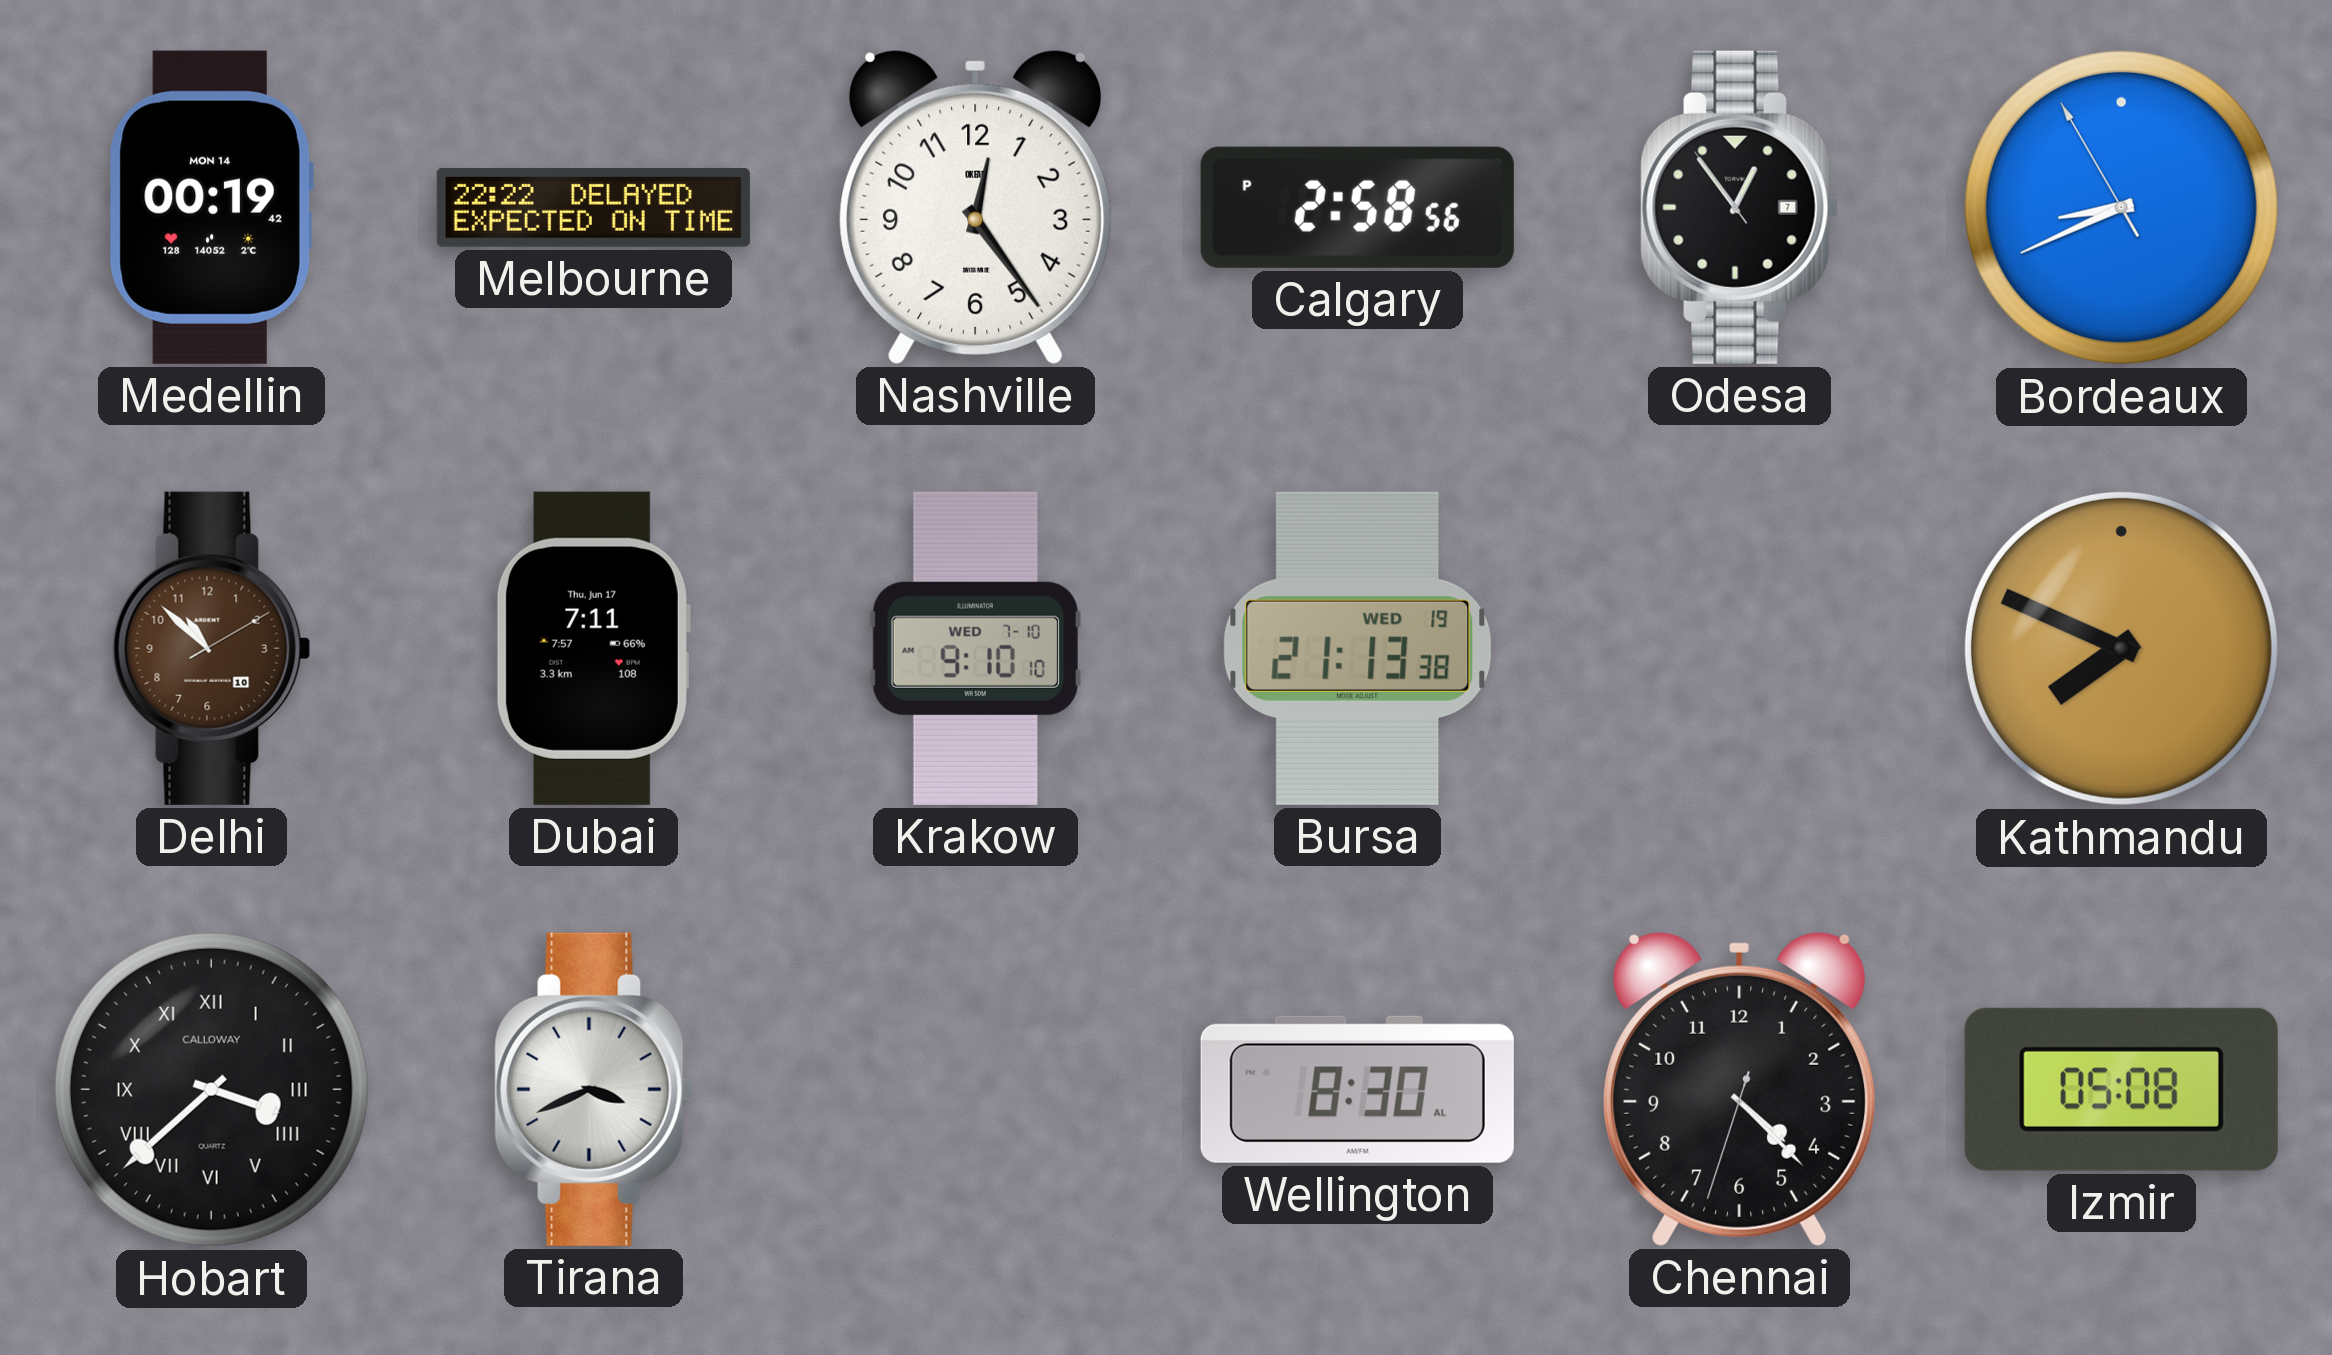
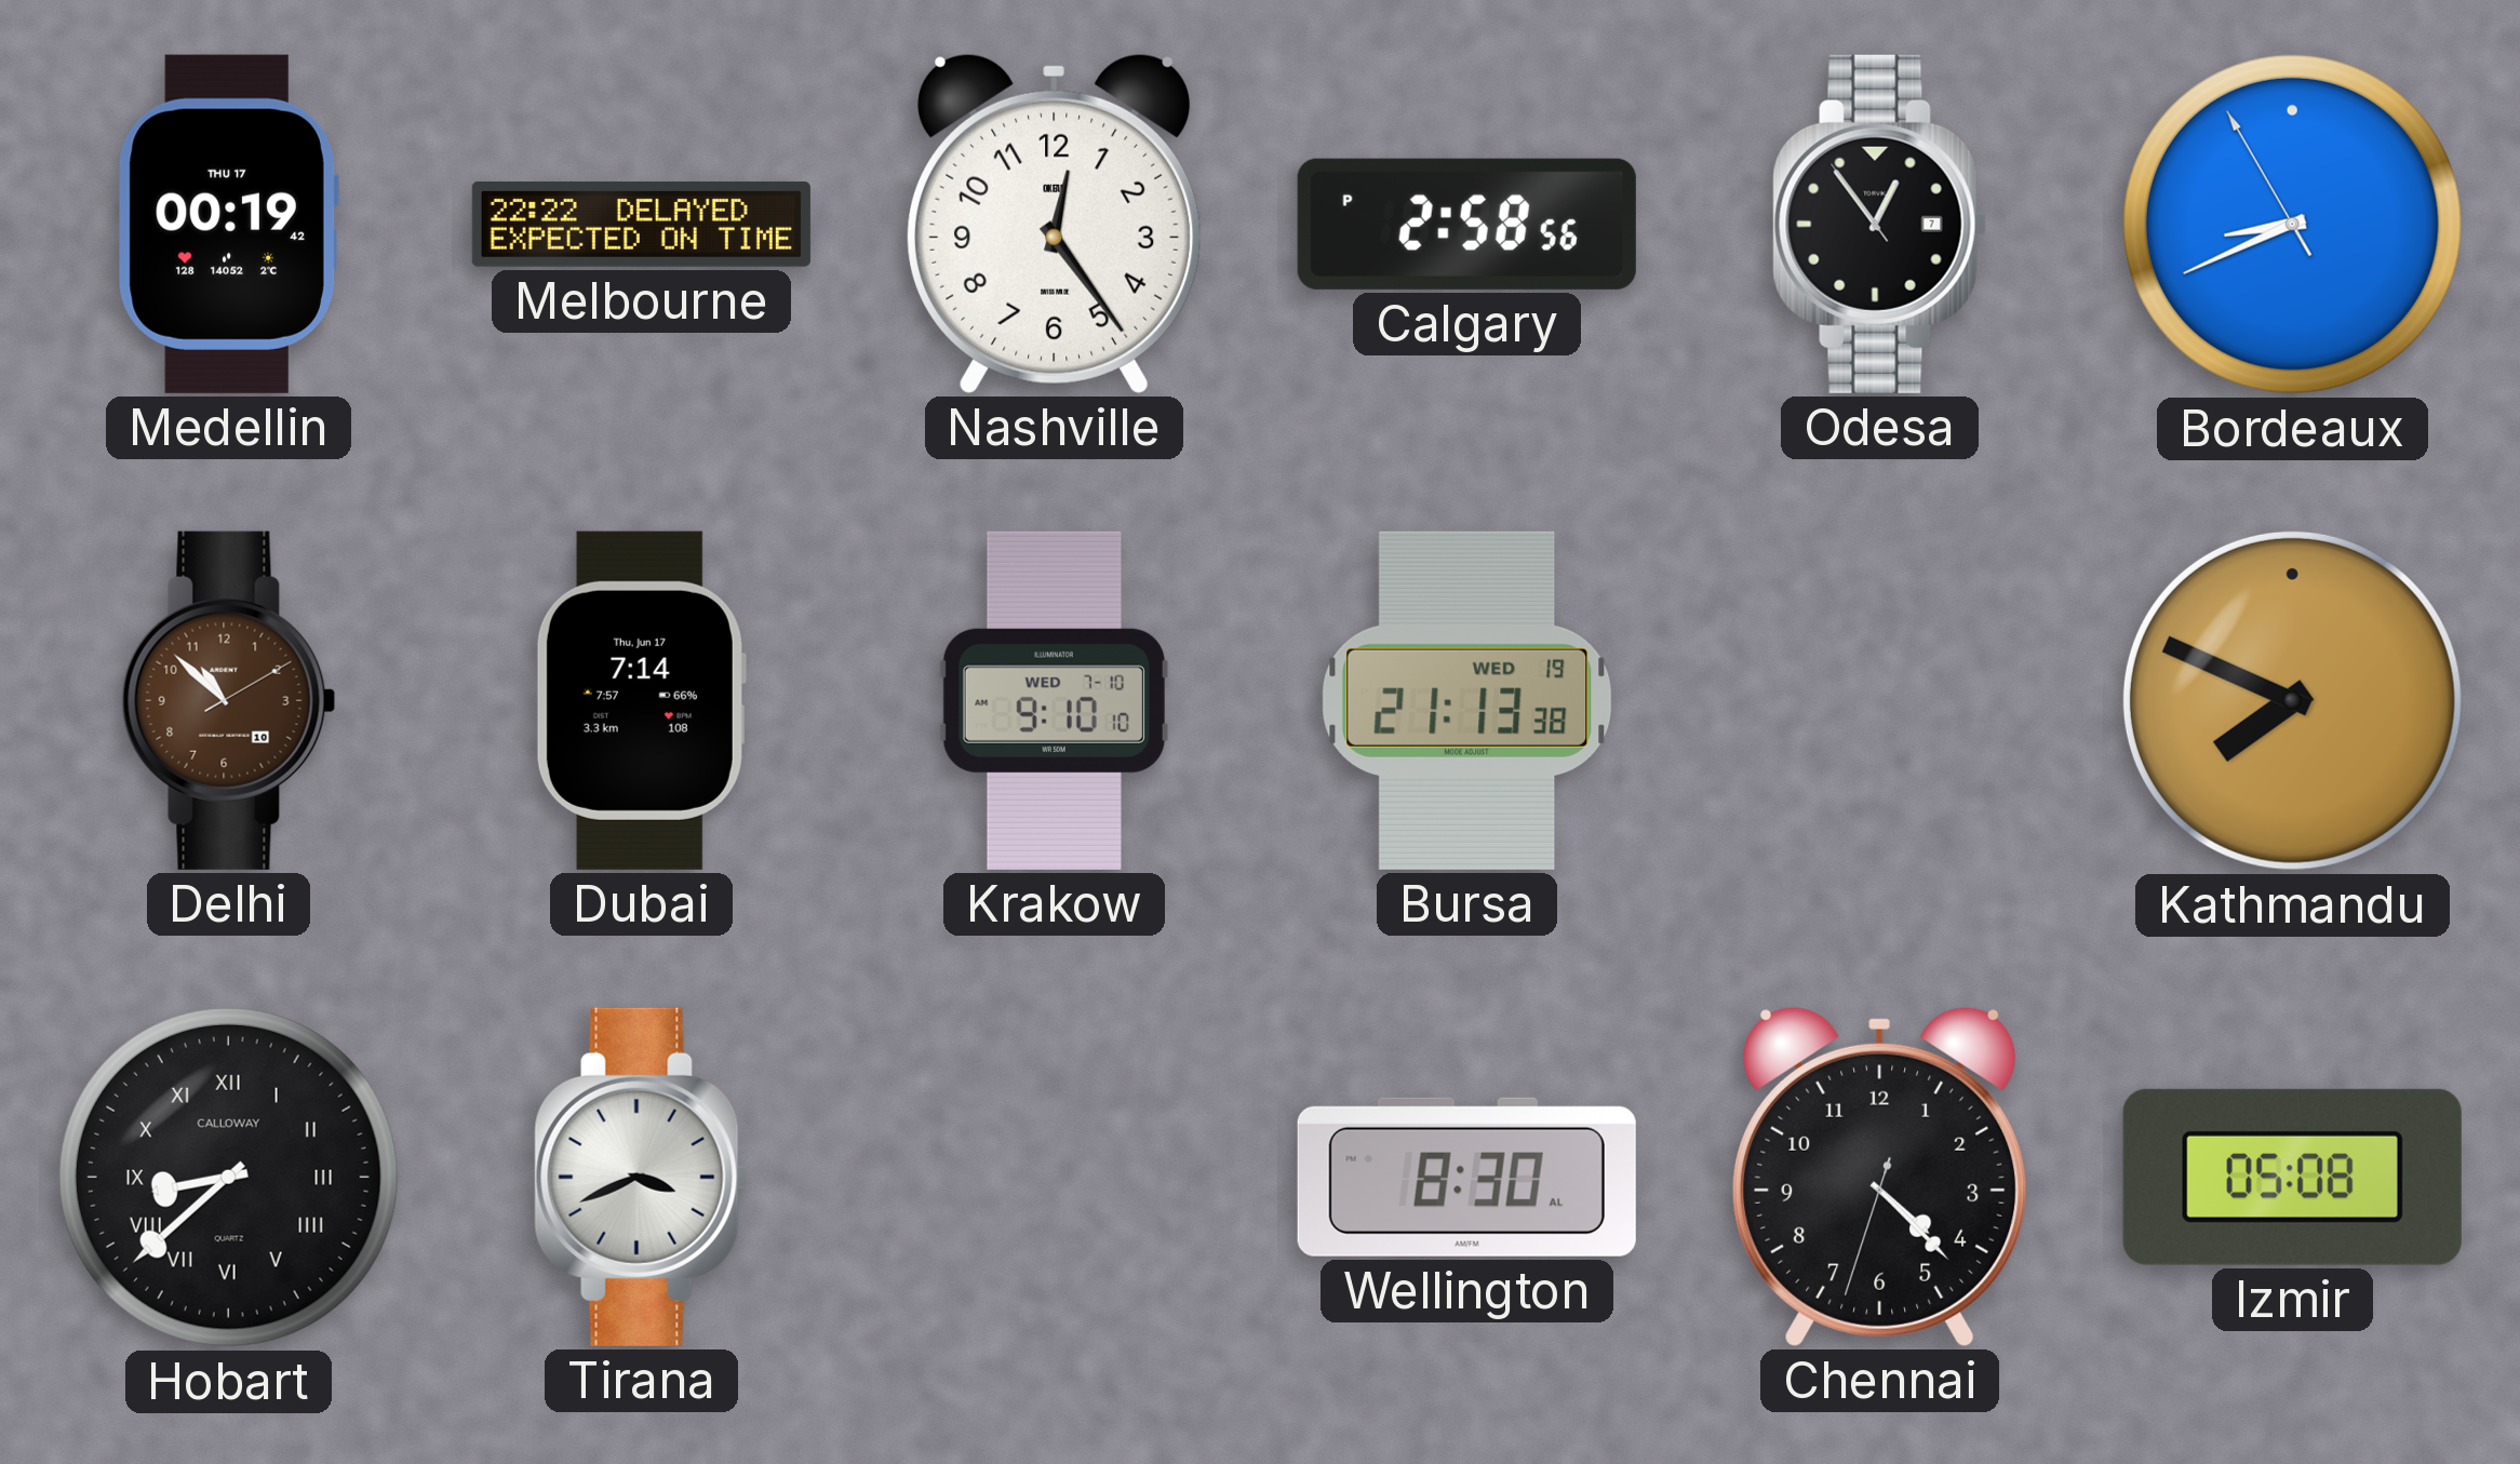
Medellin date: MON 14 -> THU 17 (228, 224)
Dubai: 7:11 -> 7:14 (641, 700)
Hobart: 3:38 -> 8:38 (228, 1177)
